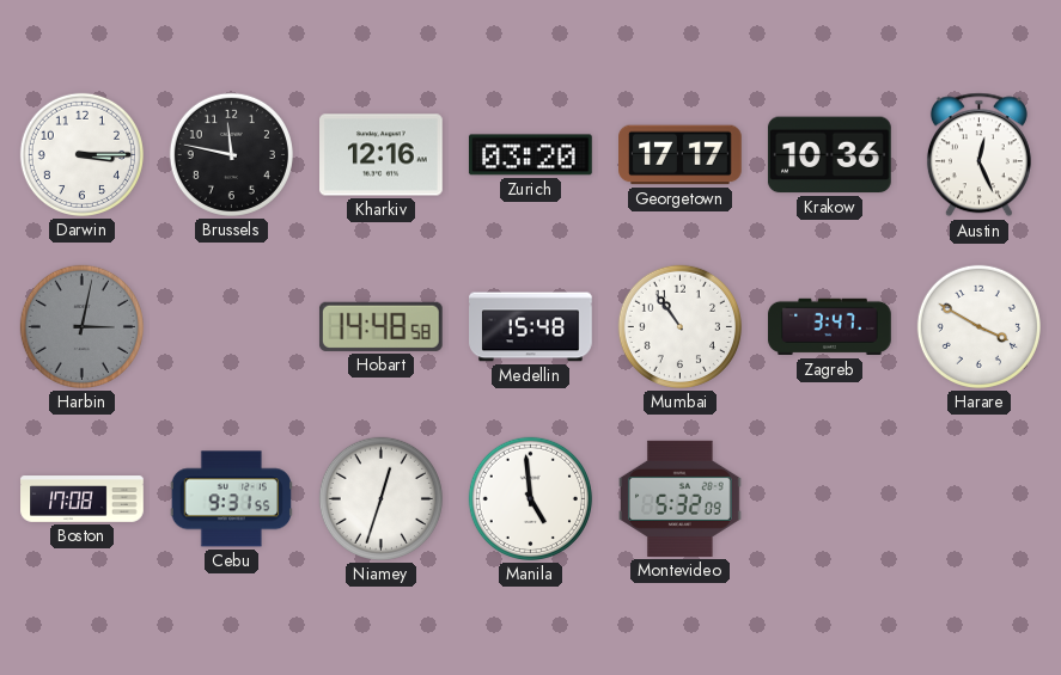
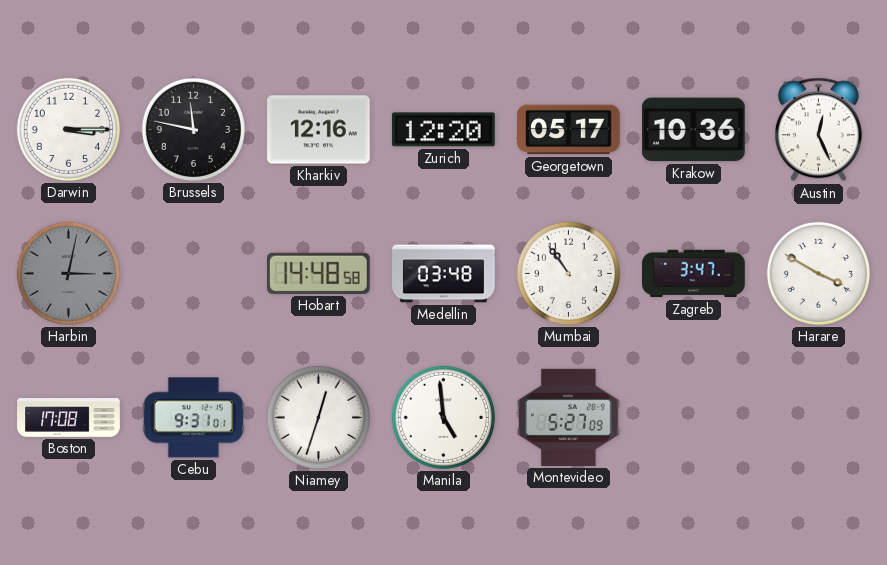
Zurich: 03:20 -> 12:20 (443, 130)
Georgetown: 17:17 -> 05:17 (569, 130)
Medellin: 15:48 -> 03:48 (444, 274)
Cebu: 9:31:55 -> 9:31:01 (193, 418)
Montevideo: 5:32 -> 5:27 (569, 417)
